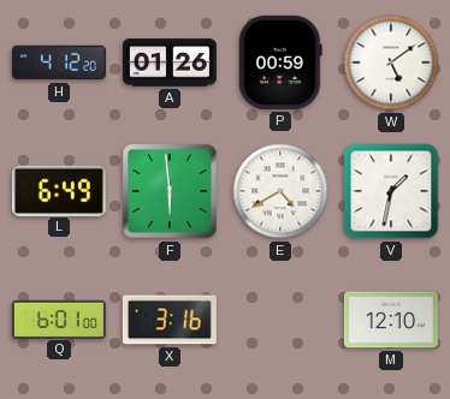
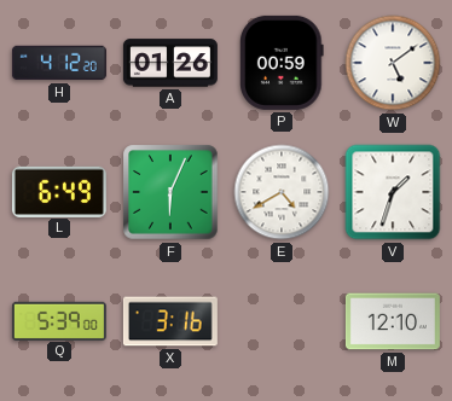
F: 5:59 -> 6:04 (170, 192)
V: 1:32 -> 1:33 (393, 192)
Q: 6:01 -> 5:39 (59, 320)
